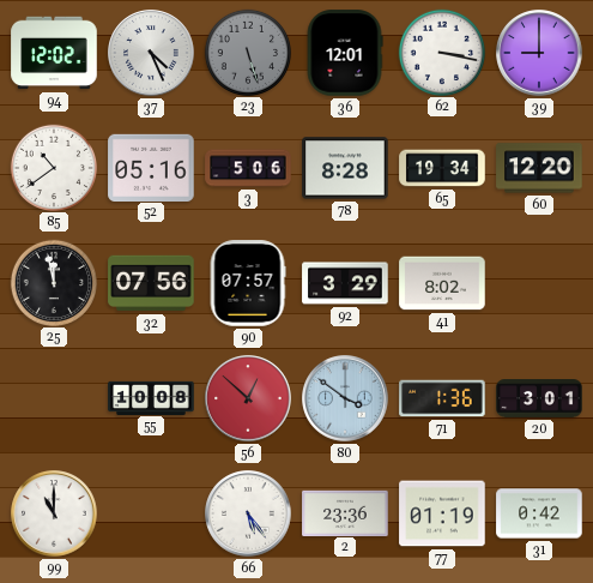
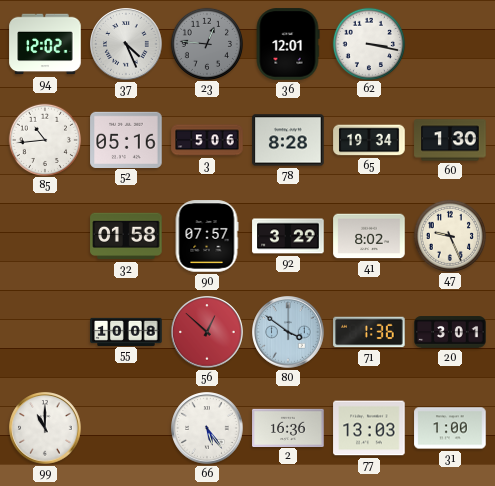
23: 5:27 -> 12:46 (206, 43)
39: 9:00 -> none (539, 53)
85: 10:39 -> 10:44 (44, 139)
60: 12:20 -> 1:30 (450, 140)
25: 11:58 -> none (53, 282)
32: 07:56 -> 01:58 (126, 236)
47: none -> 9:26 (449, 235)
2: 23:36 -> 16:36 (288, 427)
77: 01:19 -> 13:03 (369, 428)
31: 0:42 -> 1:00 (450, 428)
